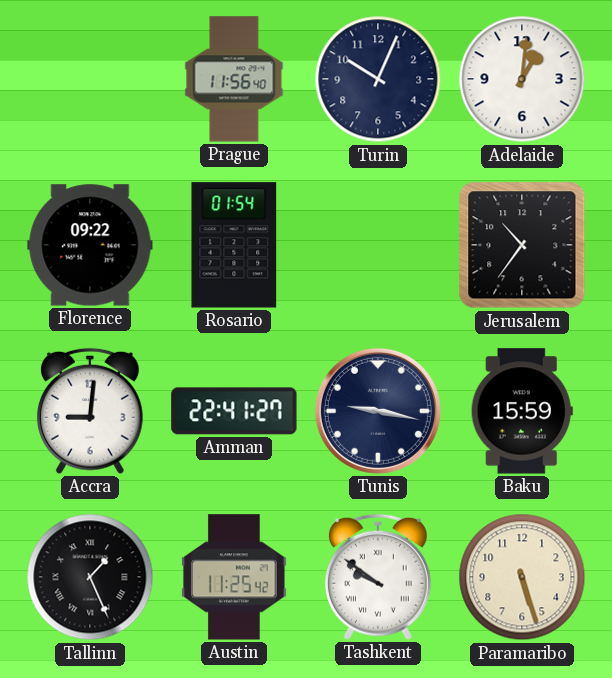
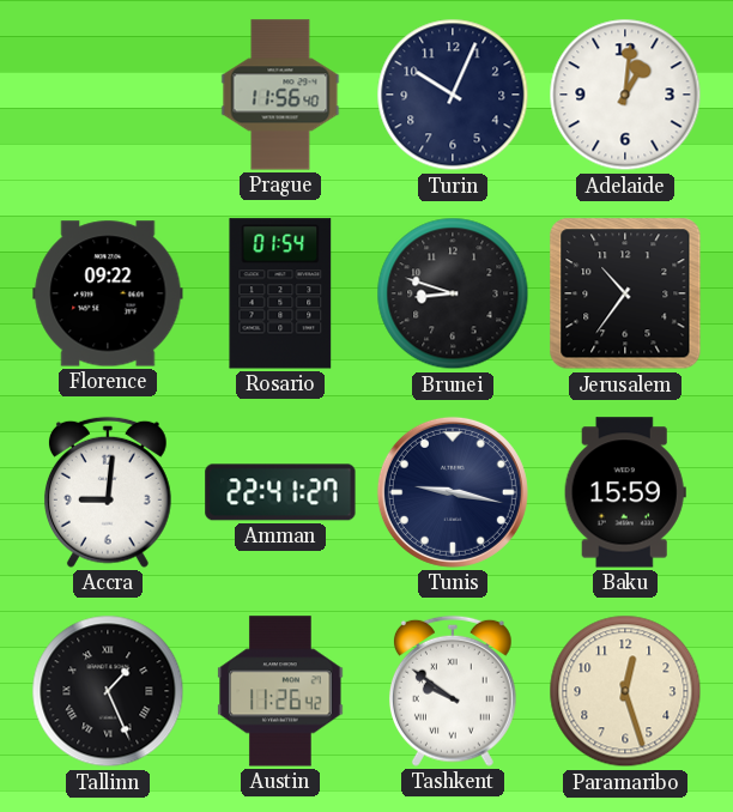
Brunei: none -> 8:48 (453, 293)
Austin: 11:25 -> 11:26 (280, 691)
Paramaribo: 5:27 -> 12:27 (625, 691)
